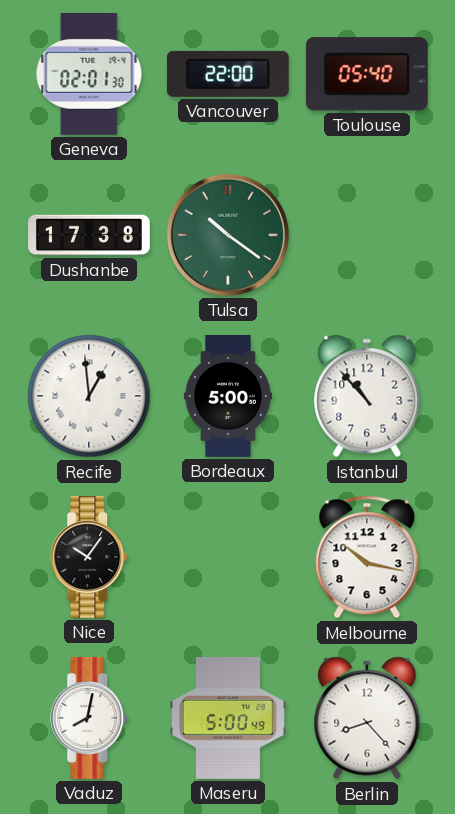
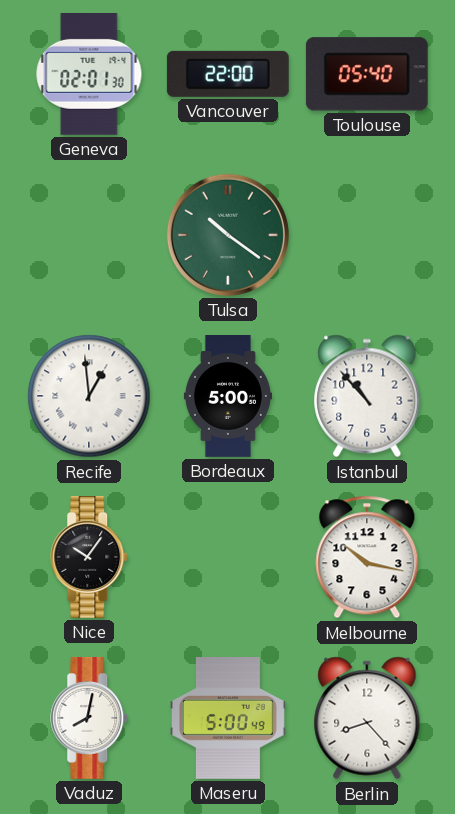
Dushanbe: 17:38 -> none (90, 235)
